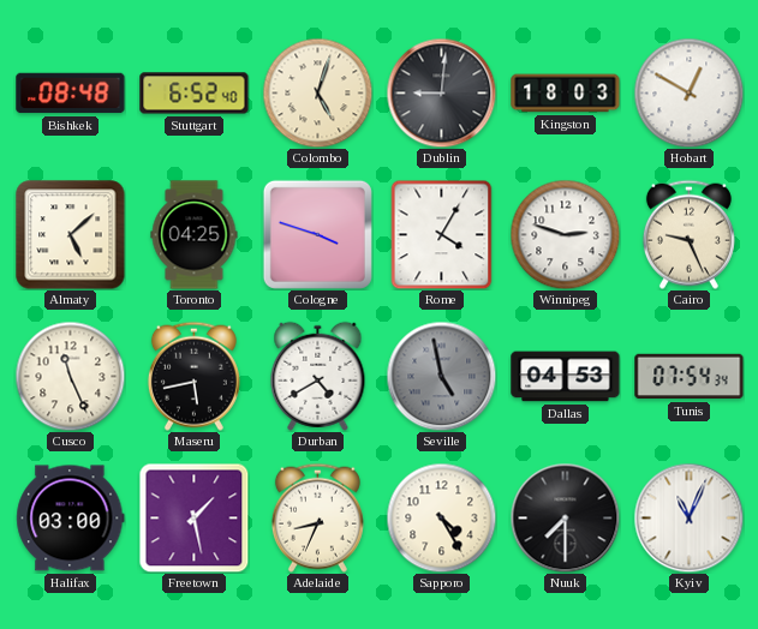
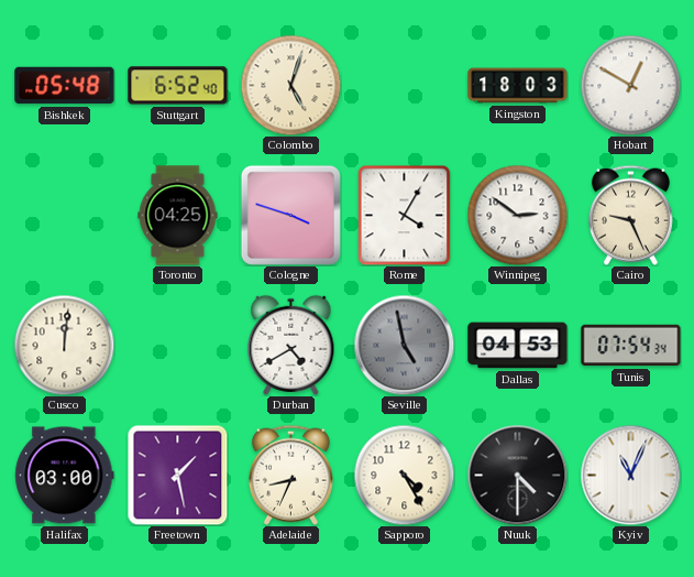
Bishkek: 08:48 -> 05:48 (65, 86)
Dublin: 9:01 -> none (441, 92)
Almaty: 5:08 -> none (71, 235)
Winnipeg: 2:48 -> 2:51 (517, 215)
Cusco: 11:26 -> 12:01 (64, 345)
Maseru: 5:43 -> none (193, 376)
Nuuk: 7:30 -> 4:30 (517, 475)
